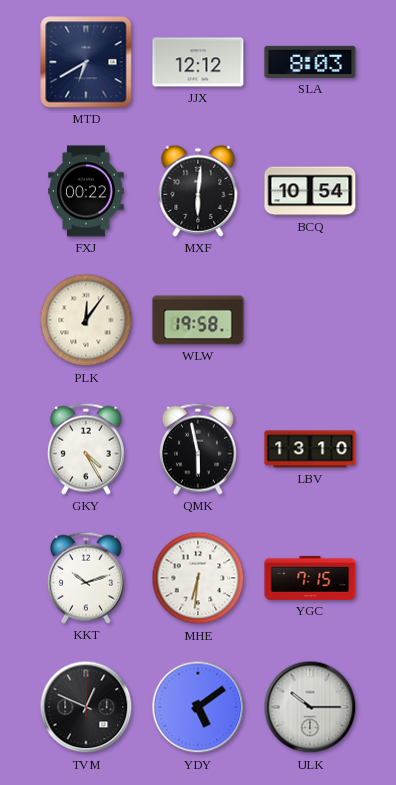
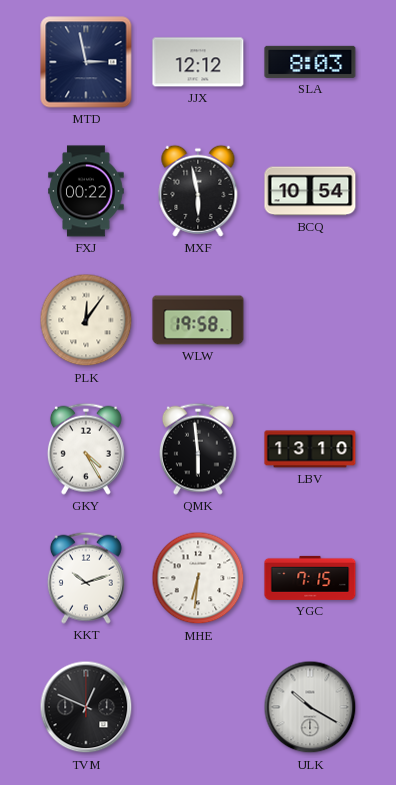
MTD: 6:40 -> 2:58 (86, 62)
MXF: 6:01 -> 5:58 (198, 191)
QMK: 5:58 -> 5:59 (198, 449)
YDY: 5:09 -> none (198, 707)
ULK: 10:15 -> 10:20 (310, 707)
